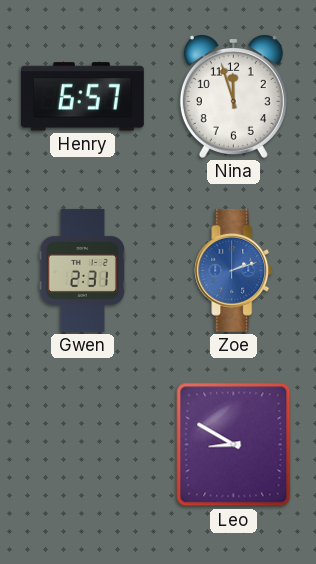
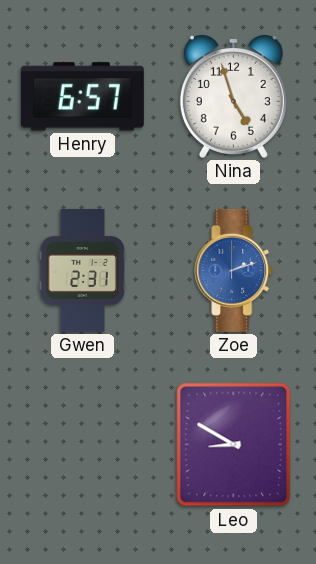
Nina: 11:57 -> 4:57 (233, 97)
